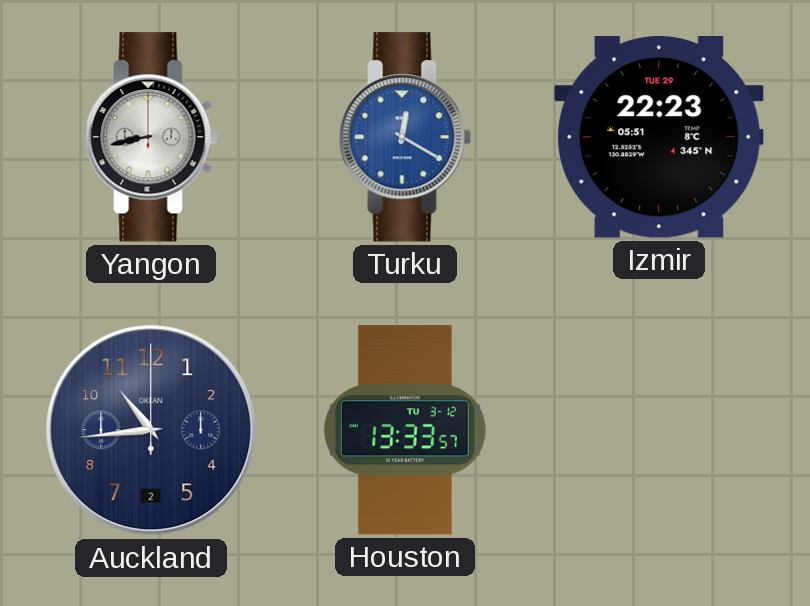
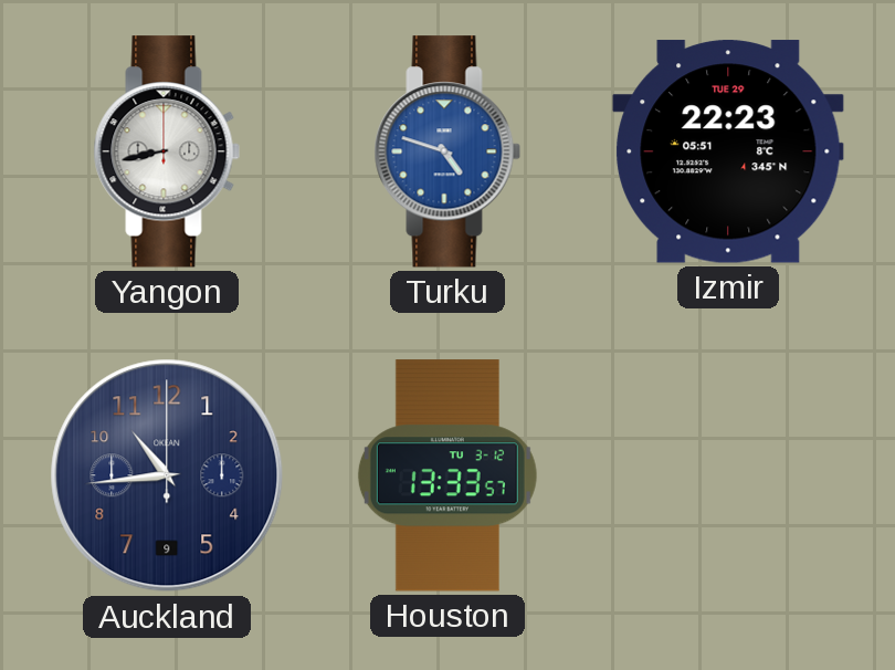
Turku: 12:20 -> 4:48 (447, 151)
Auckland date: 2 -> 9 (167, 475)
